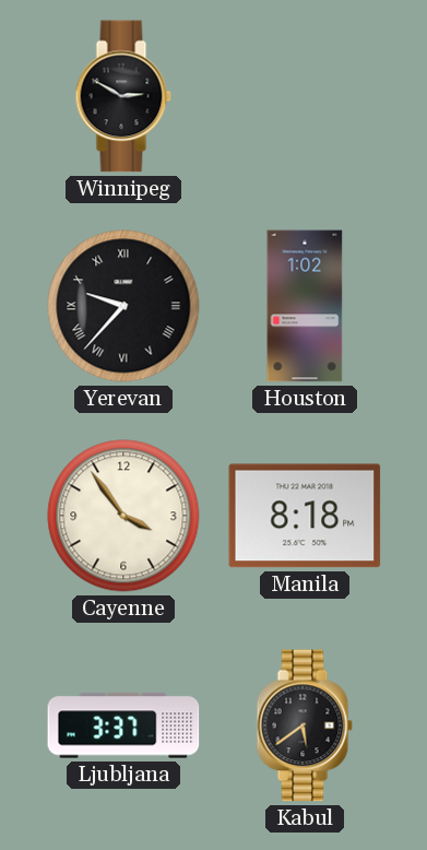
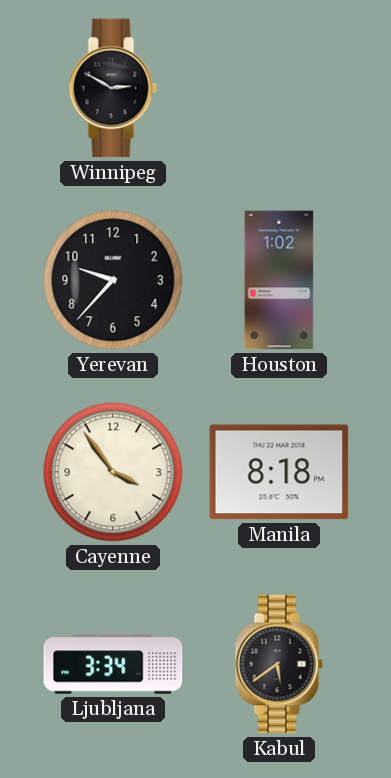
Yerevan numerals: Roman -> Arabic (113, 280)
Ljubljana: 3:37 -> 3:34 (113, 664)
